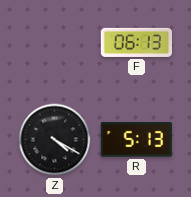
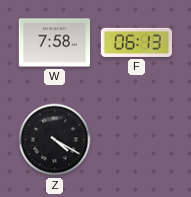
W: none -> 7:58 (55, 43)
R: 5:13 -> none (136, 140)
